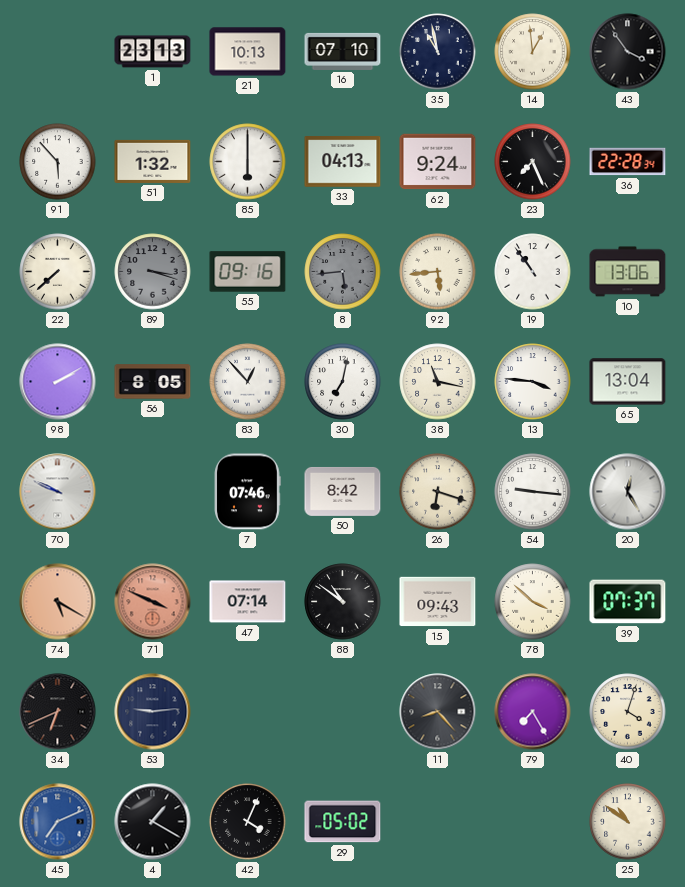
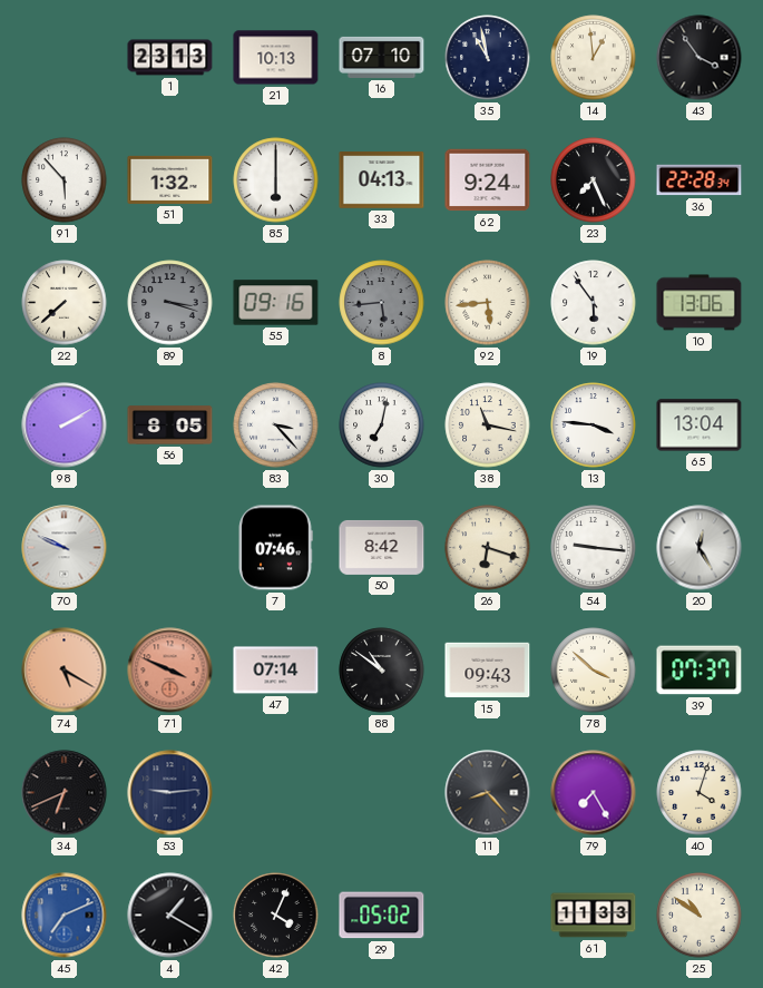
19: 10:54 -> 5:54 (594, 303)
83: 12:53 -> 3:23 (276, 425)
61: none -> 11:33 (594, 916)
